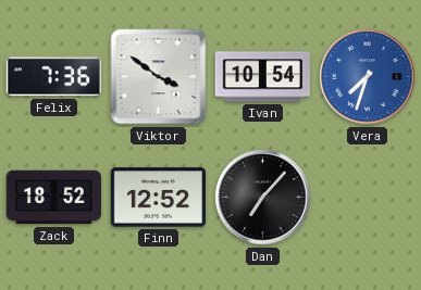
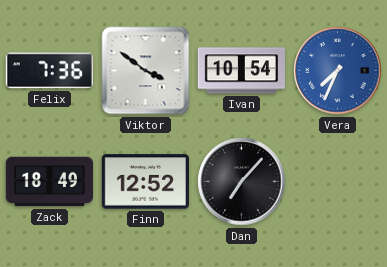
Vera: 7:33 -> 7:34 (338, 71)
Zack: 18:52 -> 18:49 (49, 182)
